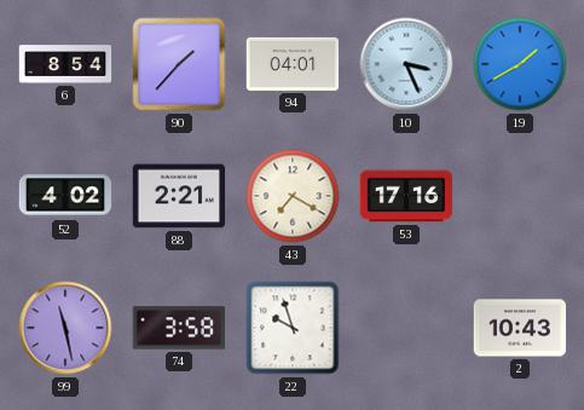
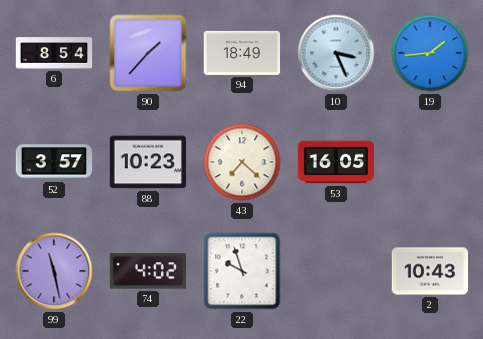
94: 04:01 -> 18:49 (242, 53)
19: 1:40 -> 1:44 (430, 53)
52: 4:02 -> 3:57 (54, 162)
88: 2:21 -> 10:23 (148, 162)
43: 7:20 -> 7:22 (242, 162)
53: 17:16 -> 16:05 (336, 162)
74: 3:58 -> 4:02 (148, 271)
